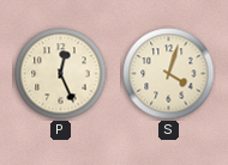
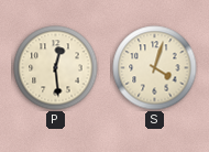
P: 12:26 -> 12:29 (56, 68)
